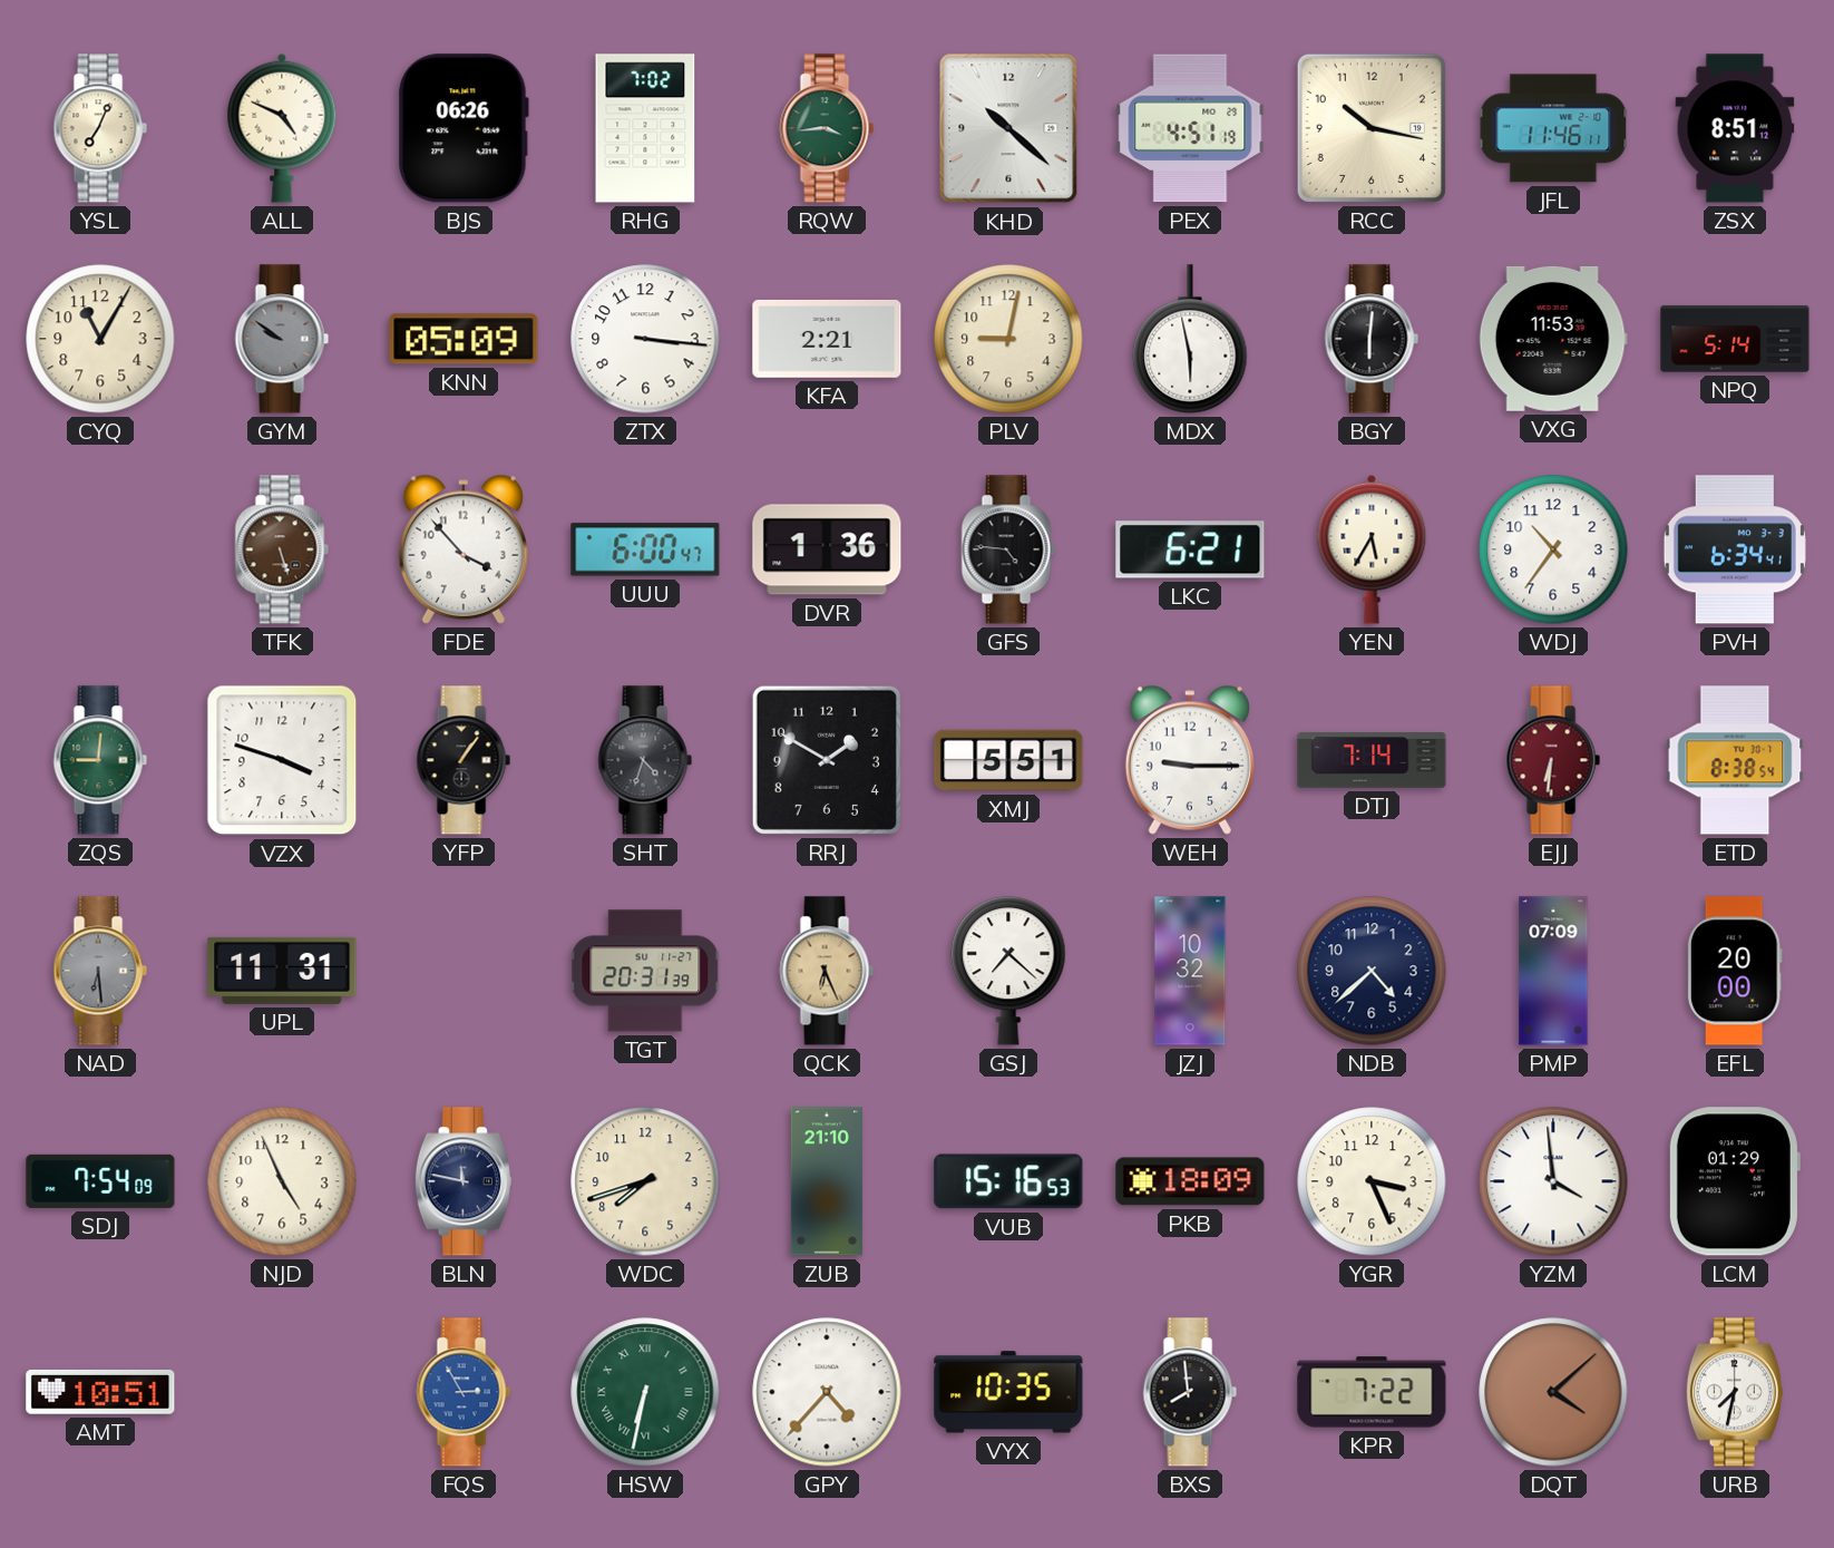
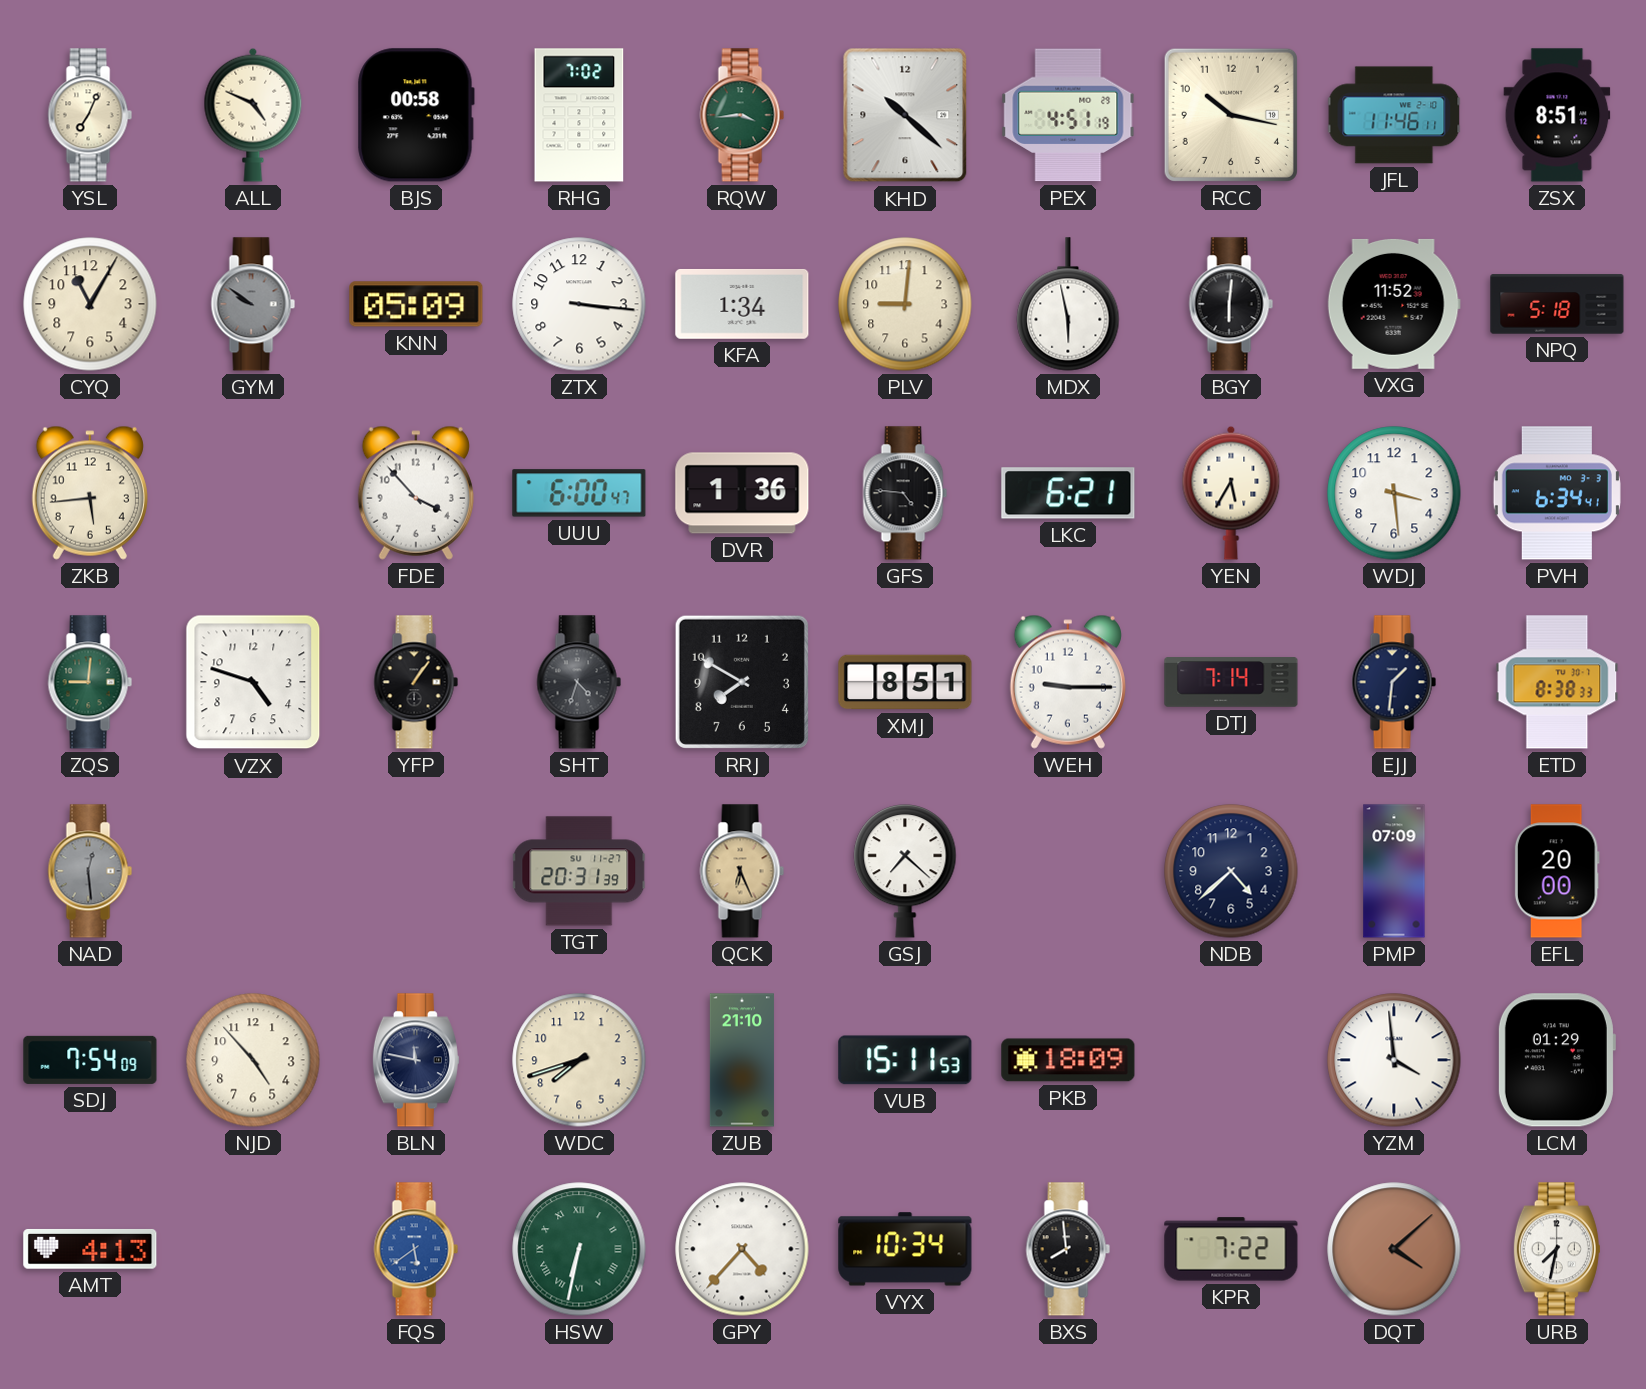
BJS: 06:26 -> 00:58 (416, 115)
KFA: 2:21 -> 1:34 (742, 304)
PLV: 9:02 -> 9:01 (905, 304)
VXG: 11:53 -> 11:52 (1394, 304)
NPQ: 5:14 -> 5:18 (1557, 304)
ZKB: none -> 5:44 (90, 493)
TFK: 5:27 -> none (282, 549)
WDJ: 10:36 -> 3:29 (1394, 493)
VZX: 3:48 -> 4:48 (253, 682)
RRJ: 1:50 -> 7:50 (742, 682)
XMJ: 5:51 -> 8:51 (905, 682)
EJJ: 6:31 -> 1:31 (1394, 682)
EJJ dial: burgundy -> navy (1394, 682)
ETD: 8:38:54 -> 8:38:33 (1557, 682)
NAD: 6:29 -> 12:29 (90, 871)
UPL: 11:31 -> none (282, 971)
JZJ: 10:32 -> none (1190, 971)
NJD: 4:56 -> 4:53 (253, 1060)
VUB: 15:16 -> 15:11 (905, 1060)
YGR: 3:26 -> none (1372, 1181)
AMT: 10:51 -> 4:13 (90, 1249)
FQS: 2:55 -> 5:39 (416, 1249)
VYX: 10:35 -> 10:34 (905, 1249)
